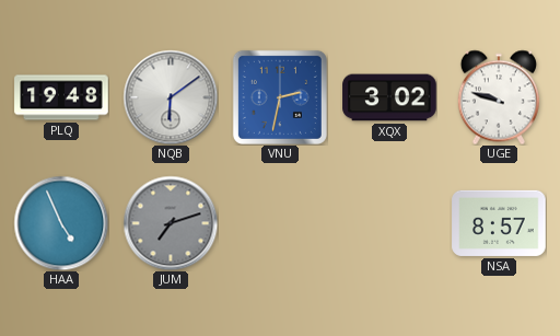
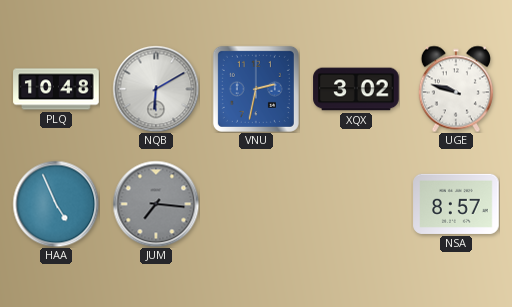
PLQ: 19:48 -> 10:48 (56, 89)
NQB: 6:09 -> 6:10 (156, 89)
JUM: 7:12 -> 7:16 (156, 204)
